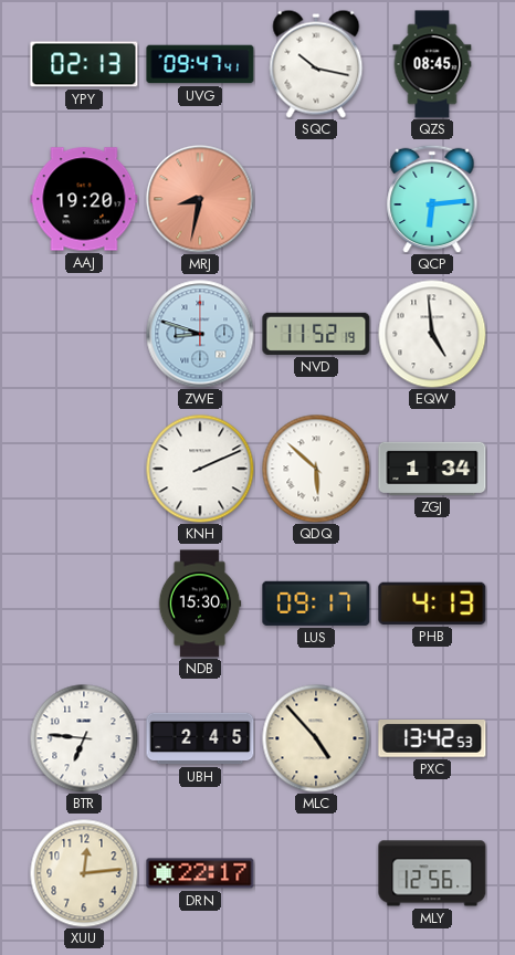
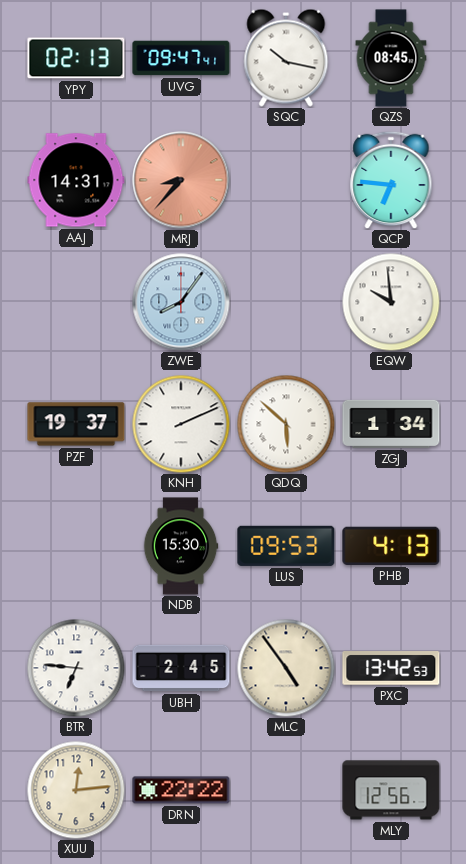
AAJ: 19:20 -> 14:31 (76, 180)
MRJ: 8:32 -> 8:37 (181, 180)
QCP: 6:14 -> 6:46 (391, 180)
ZWE: 8:48 -> 8:06 (181, 302)
NVD: 11:52 -> none (316, 334)
EQW: 4:59 -> 9:59 (391, 302)
PZF: none -> 19:37 (76, 424)
LUS: 09:17 -> 09:53 (286, 546)
MLC: 4:53 -> 4:54 (286, 668)
DRN: 22:17 -> 22:22 (181, 790)
